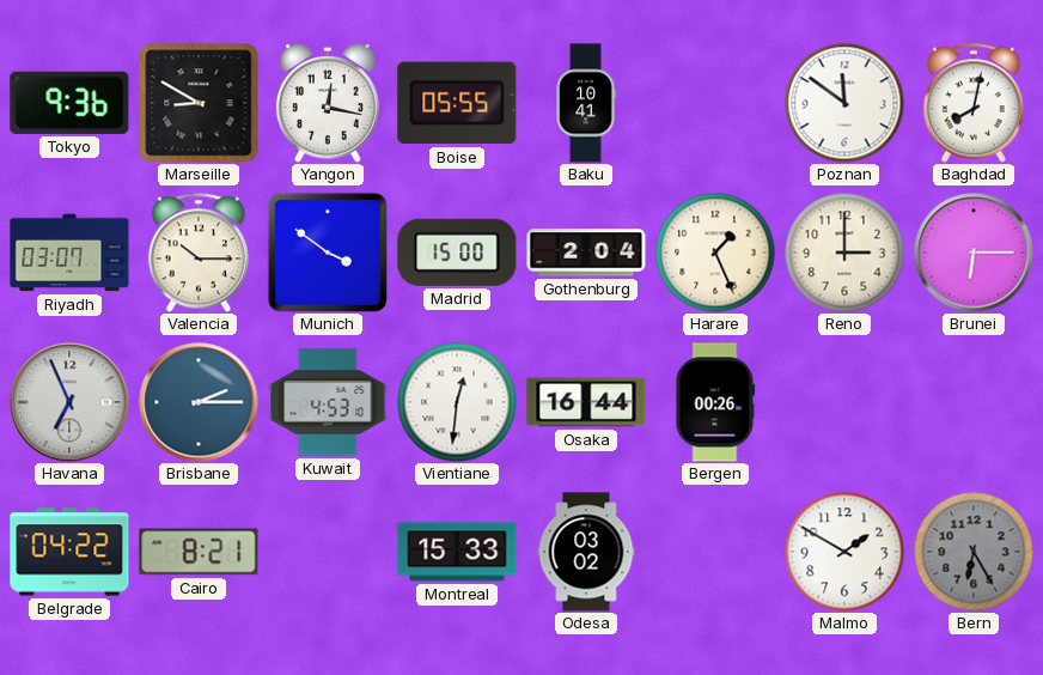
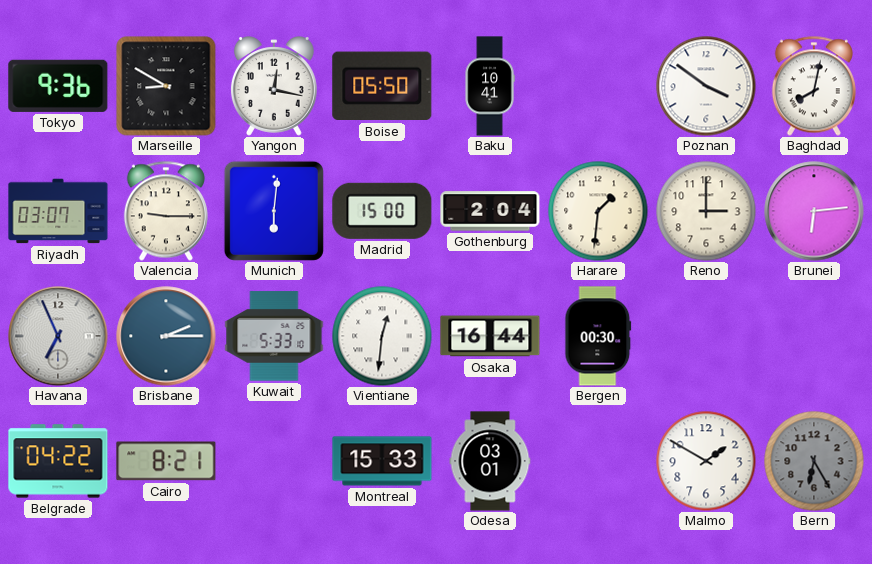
Boise: 05:55 -> 05:50 (382, 86)
Poznan: 11:51 -> 3:51 (706, 86)
Valencia: 10:15 -> 9:15 (166, 211)
Munich: 3:51 -> 6:01 (274, 211)
Harare: 1:26 -> 1:31 (598, 211)
Brunei: 6:15 -> 6:14 (814, 211)
Kuwait: 4:53 -> 5:33 (274, 336)
Bergen: 00:26 -> 00:30 (598, 336)
Odesa: 03:02 -> 03:01 (490, 461)
